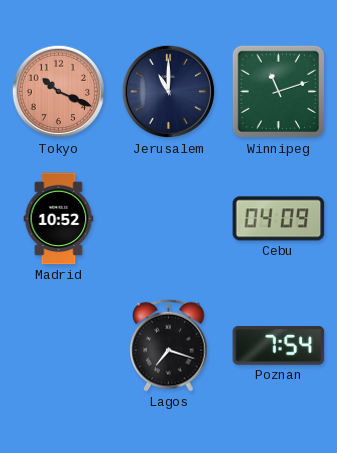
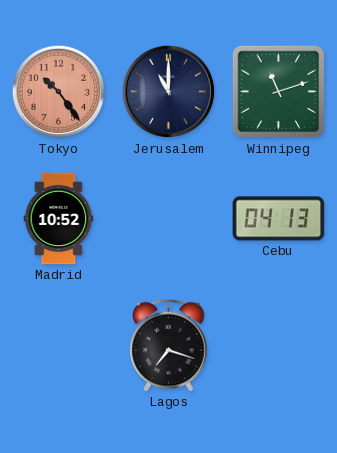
Tokyo: 10:19 -> 10:24 (59, 92)
Cebu: 04:09 -> 04:13 (279, 219)
Poznan: 7:54 -> none (279, 345)
